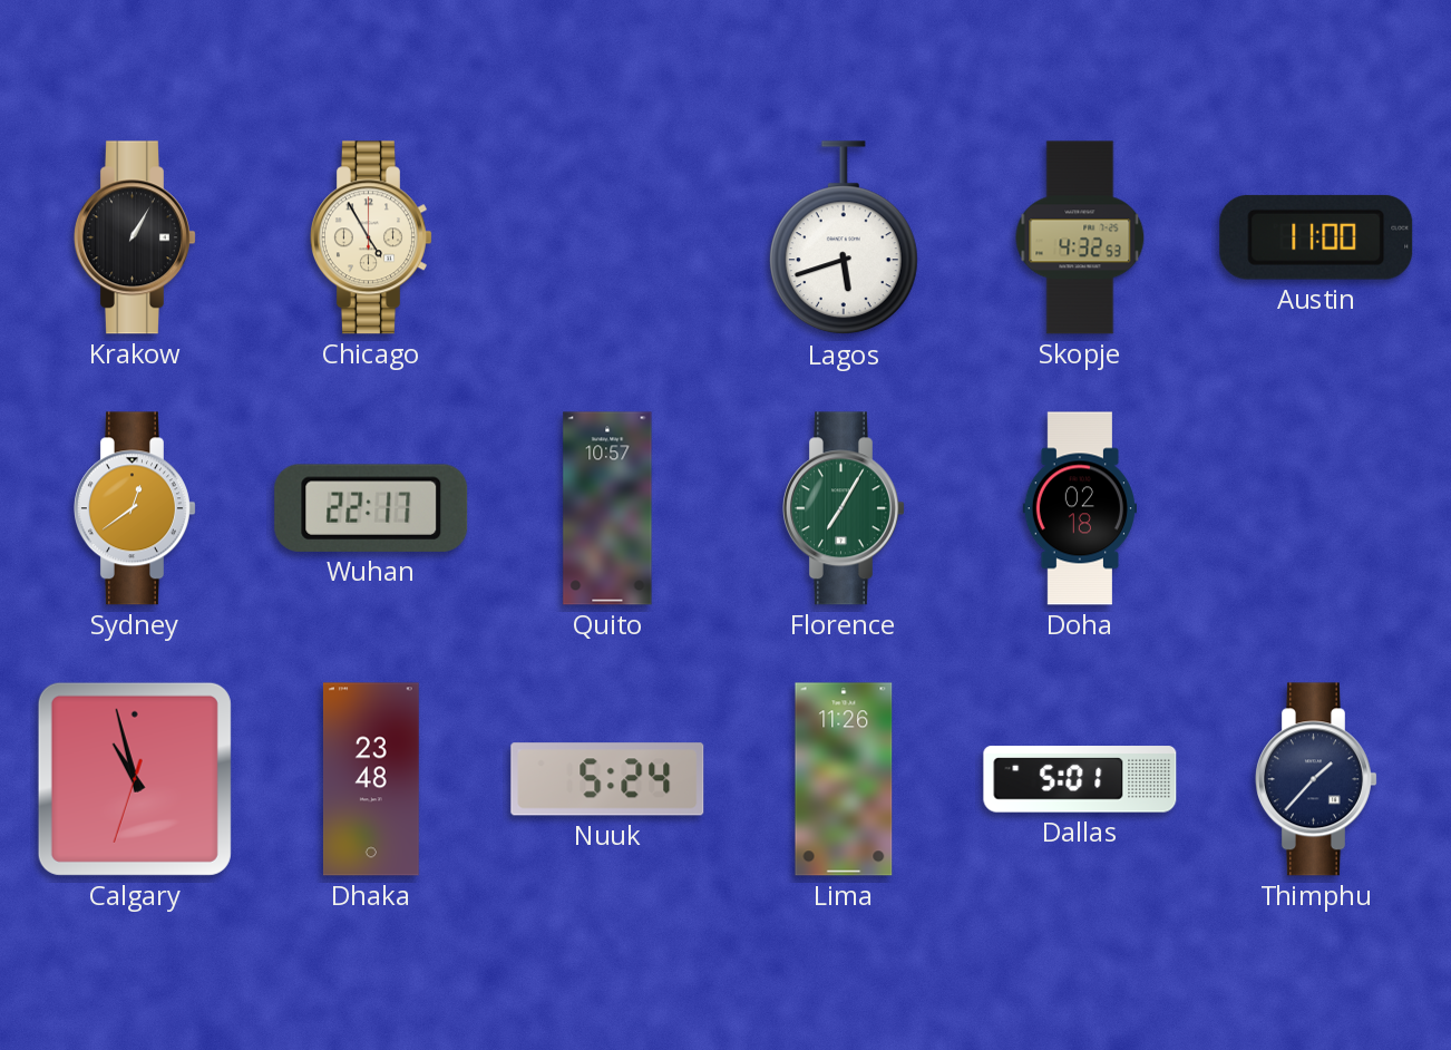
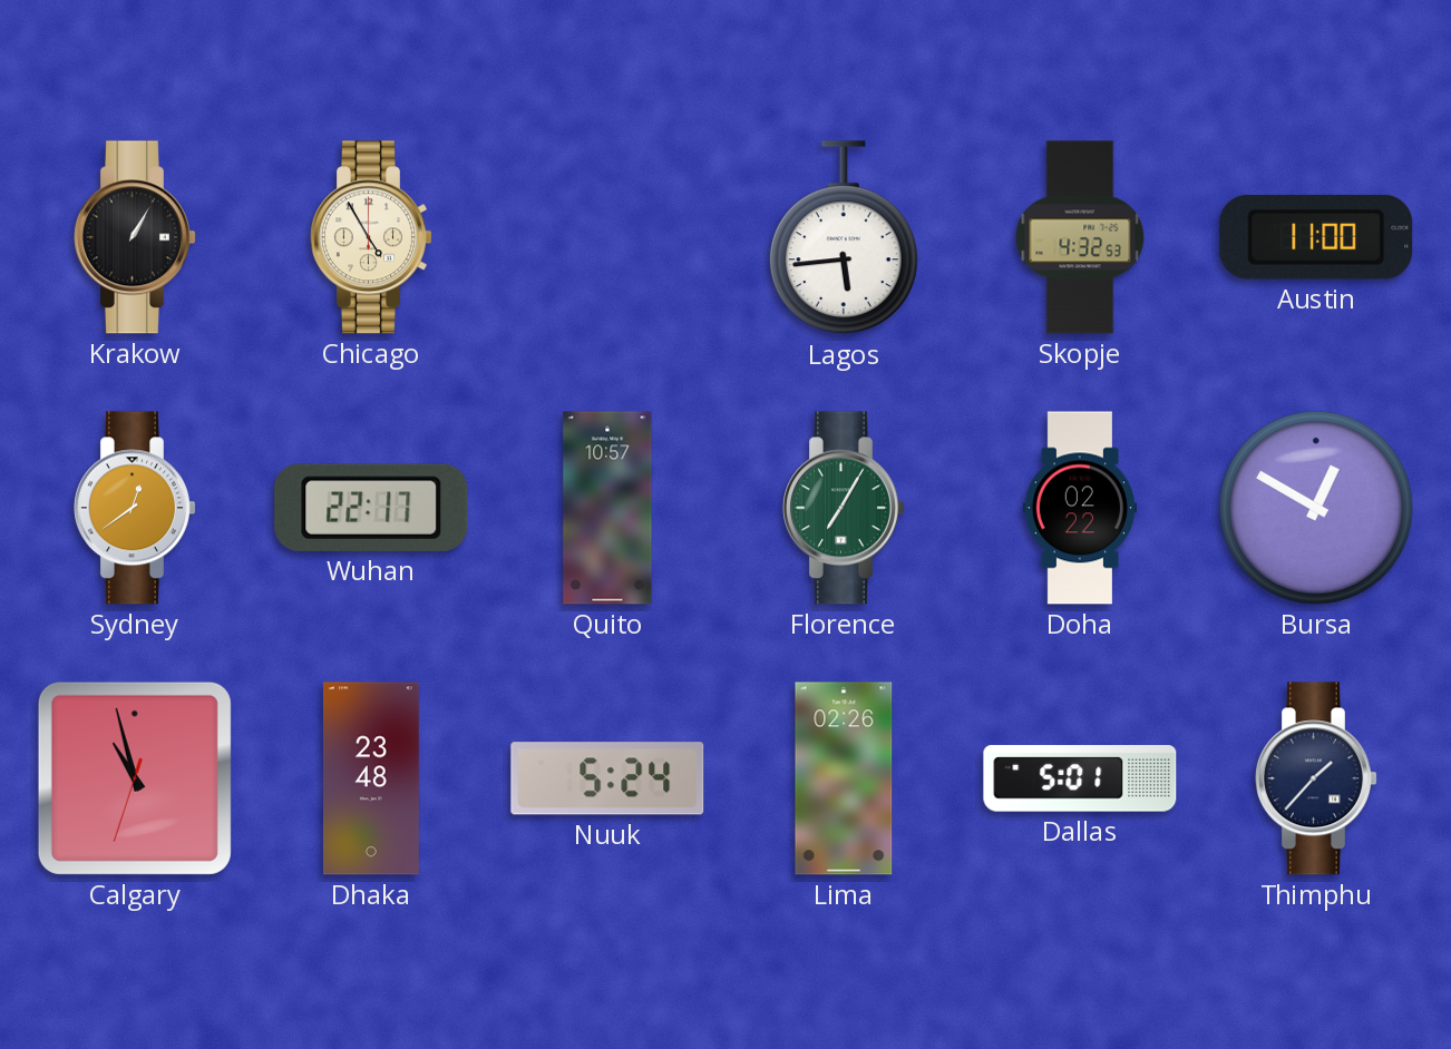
Lagos: 5:42 -> 5:44 (844, 238)
Doha: 02:18 -> 02:22 (1079, 508)
Bursa: none -> 12:50 (1316, 508)
Lima: 11:26 -> 02:26 (844, 778)
